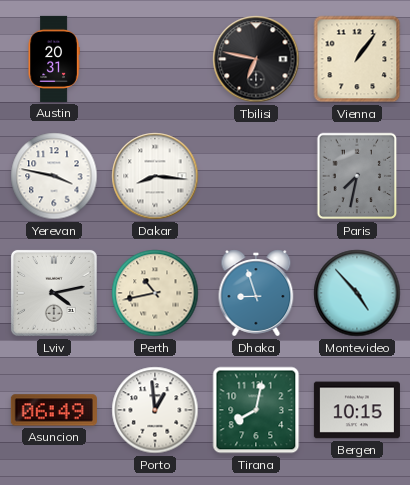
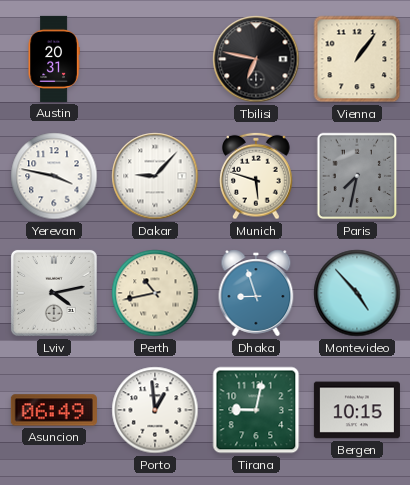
Dakar: 8:16 -> 9:07 (155, 176)
Munich: none -> 5:48 (256, 176)
Tirana: 8:02 -> 9:02 (256, 410)
